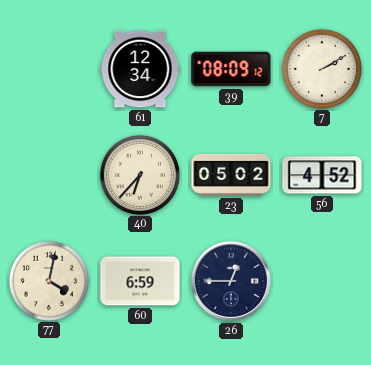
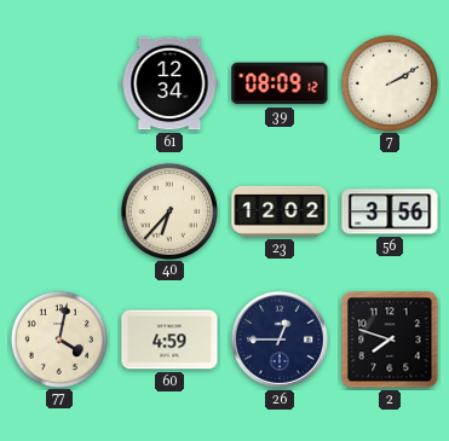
23: 05:02 -> 12:02 (280, 211)
56: 4:52 -> 3:56 (390, 211)
60: 6:59 -> 4:59 (169, 340)
2: none -> 7:48 (390, 340)
